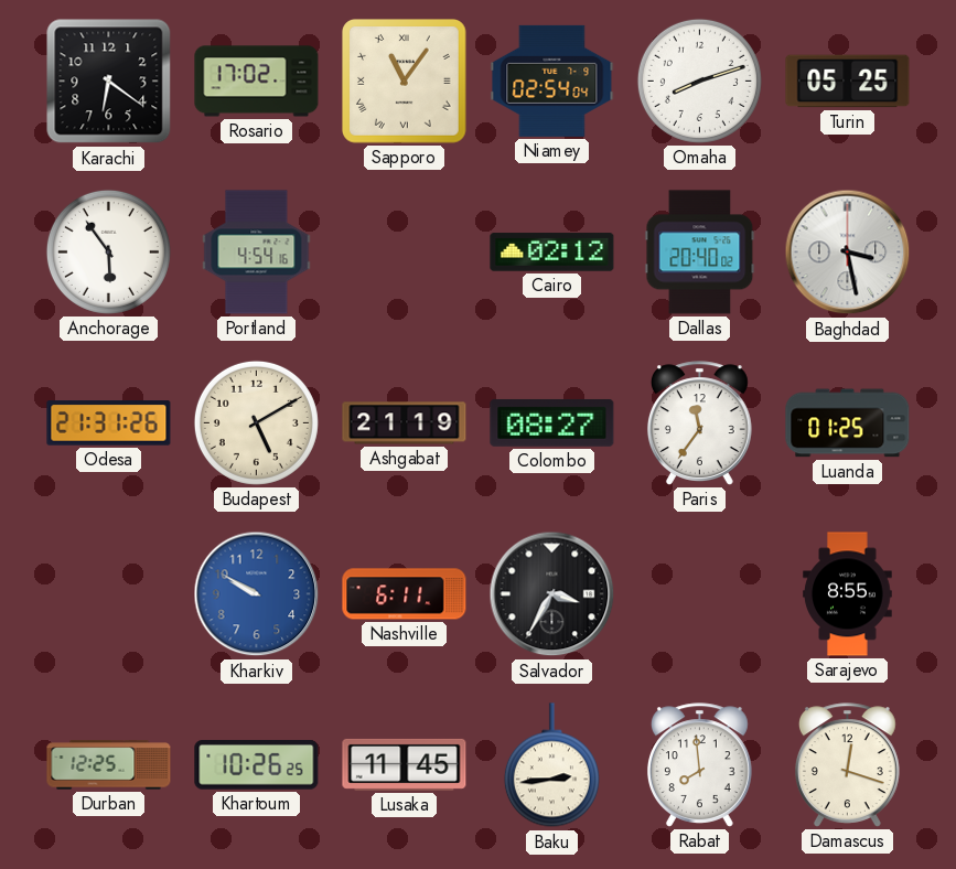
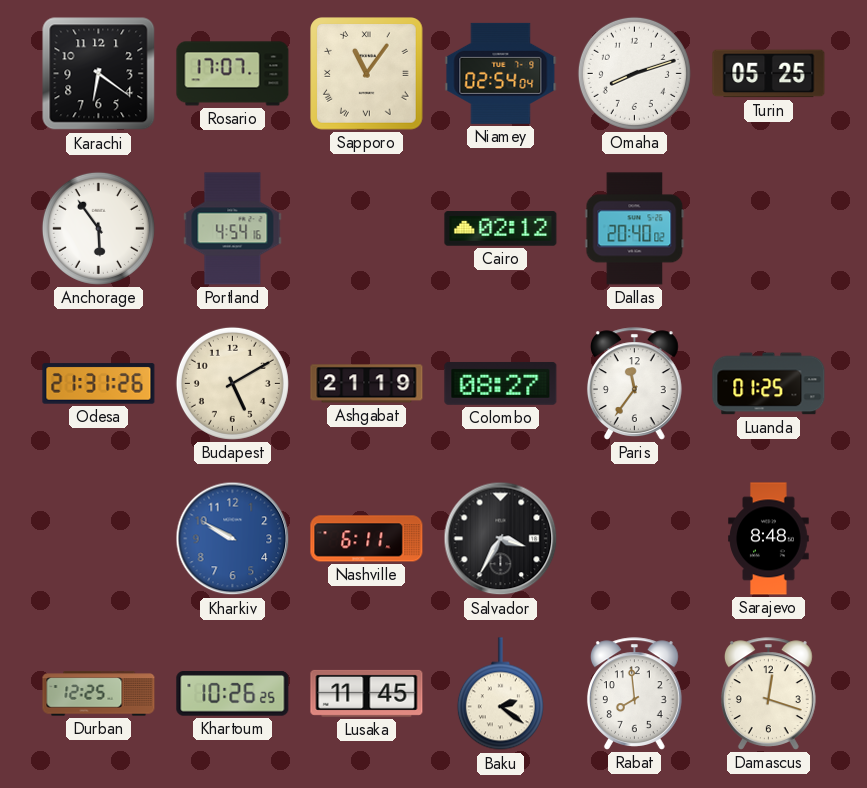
Rosario: 17:02 -> 17:07 (233, 74)
Baghdad: 3:28 -> none (848, 253)
Sarajevo: 8:55 -> 8:48 (769, 539)
Baku: 2:44 -> 2:21 (500, 694)
